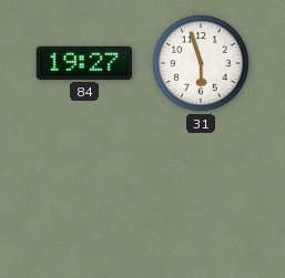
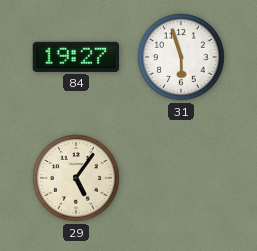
29: none -> 5:06 (76, 178)
